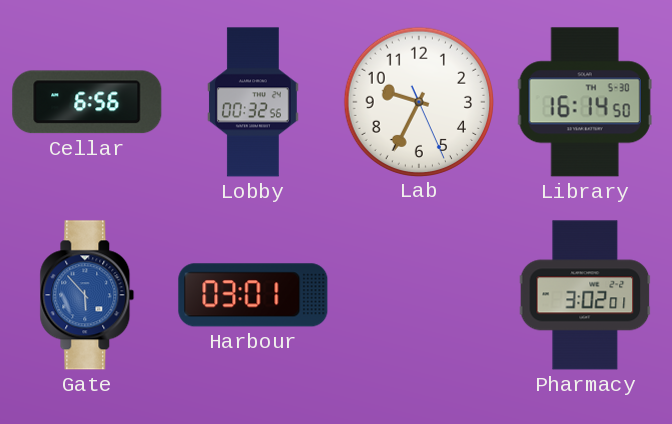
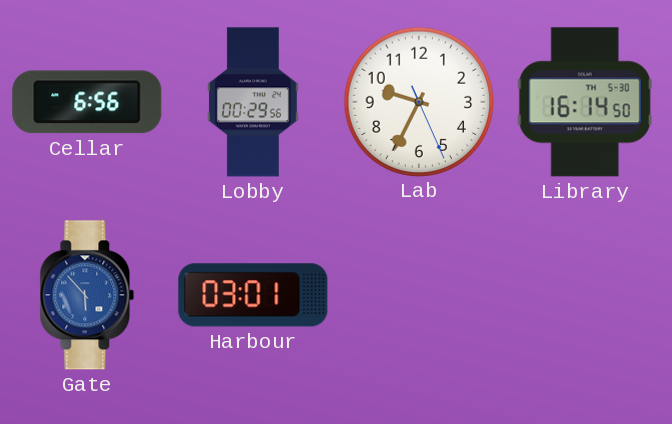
Lobby: 00:32 -> 00:29 (253, 102)
Pharmacy: 3:02 -> none (585, 295)
